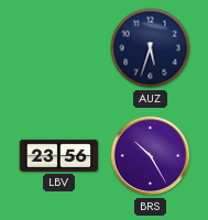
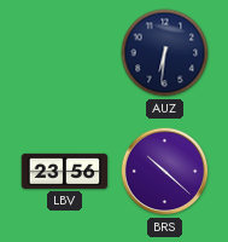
AUZ: 5:33 -> 6:31 (165, 53)
BRS: 10:25 -> 10:22 (165, 172)
